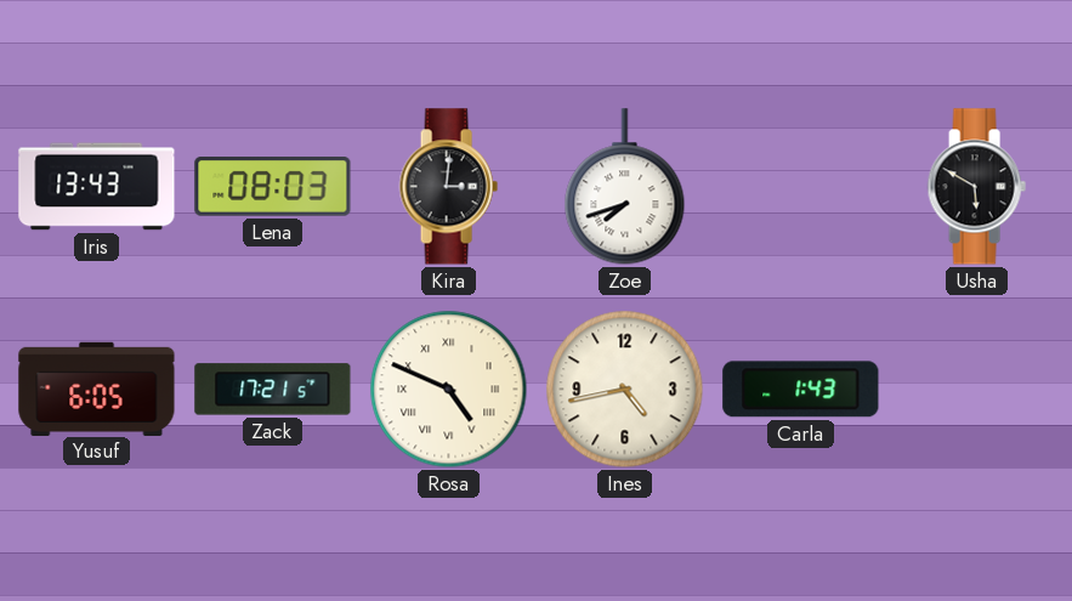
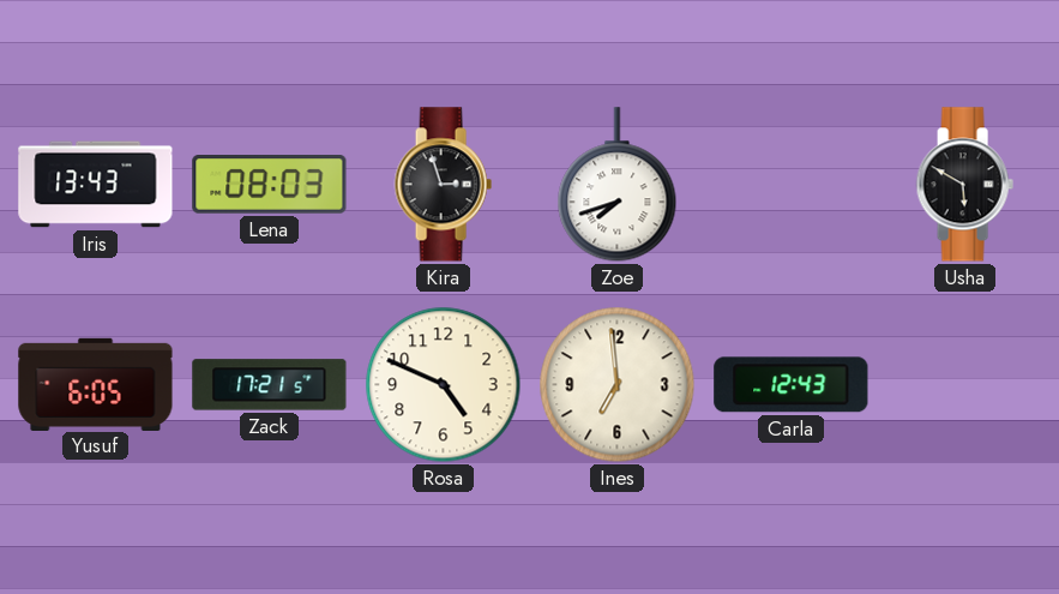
Kira: 3:01 -> 2:57 (443, 185)
Rosa numerals: Roman -> Arabic (444, 385)
Ines: 4:43 -> 6:59 (618, 385)
Carla: 1:43 -> 12:43 (792, 385)
